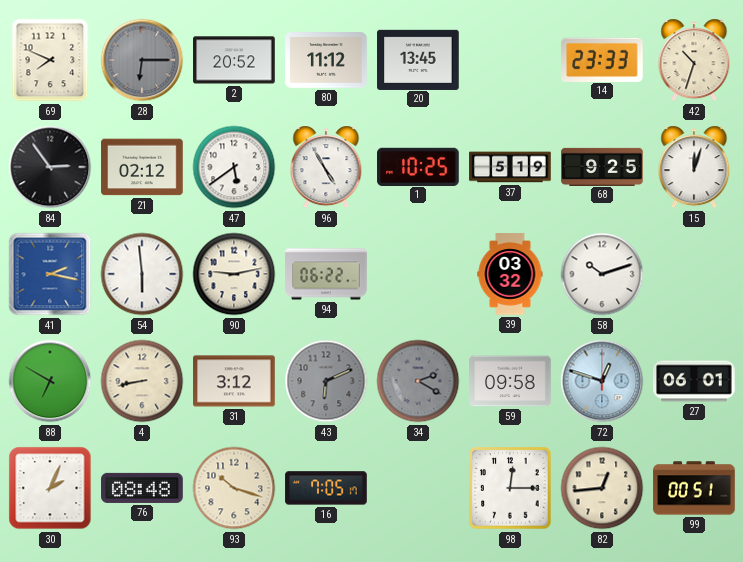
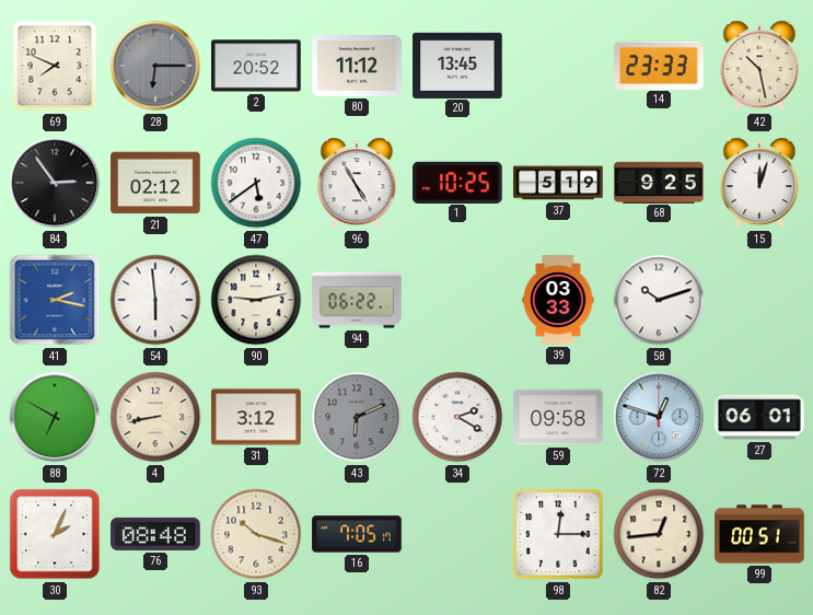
42: 10:33 -> 10:28 (759, 66)
39: 03:32 -> 03:33 (558, 300)
34 dial: grey -> white (457, 417)
